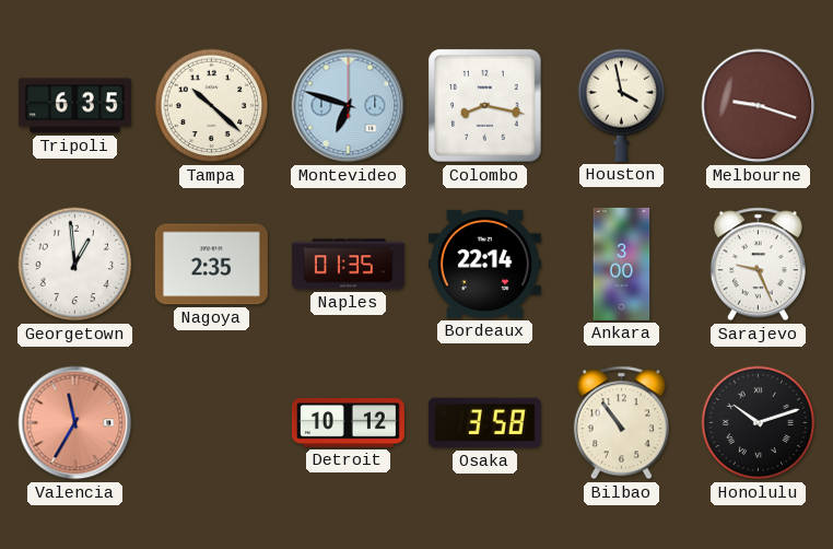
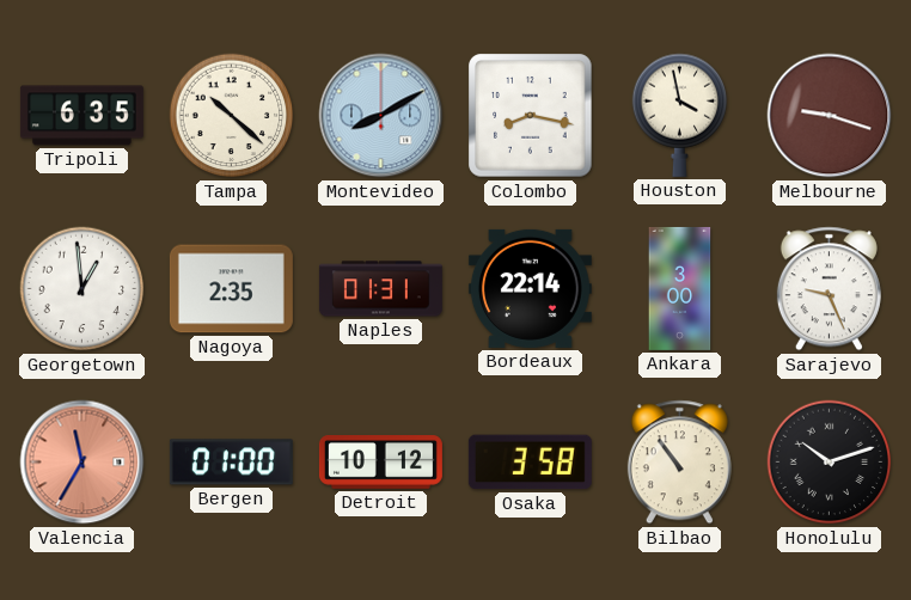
Montevideo: 6:48 -> 8:10 (381, 116)
Naples: 01:35 -> 01:31 (380, 289)
Bergen: none -> 01:00 (231, 463)
